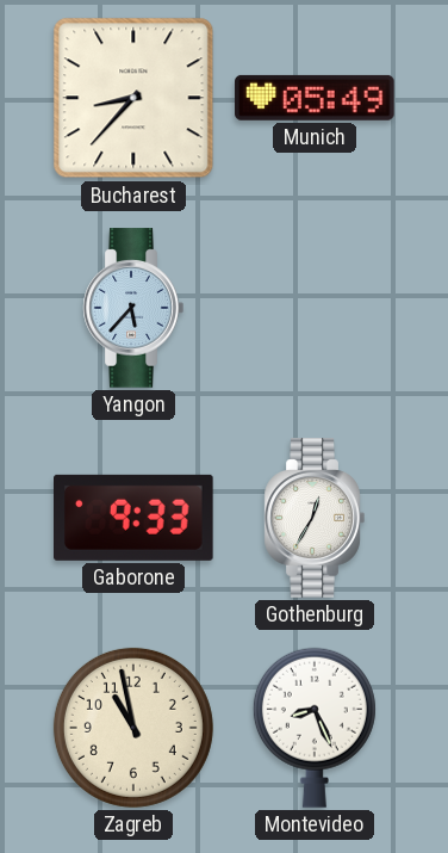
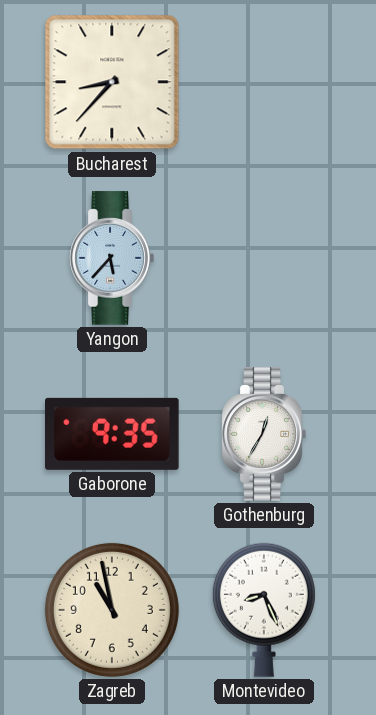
Munich: 05:49 -> none (315, 98)
Gaborone: 9:33 -> 9:35 (113, 434)
